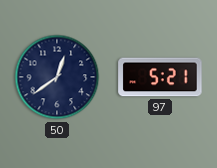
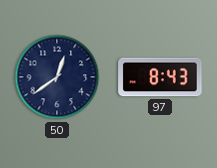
97: 5:21 -> 8:43 (160, 77)
